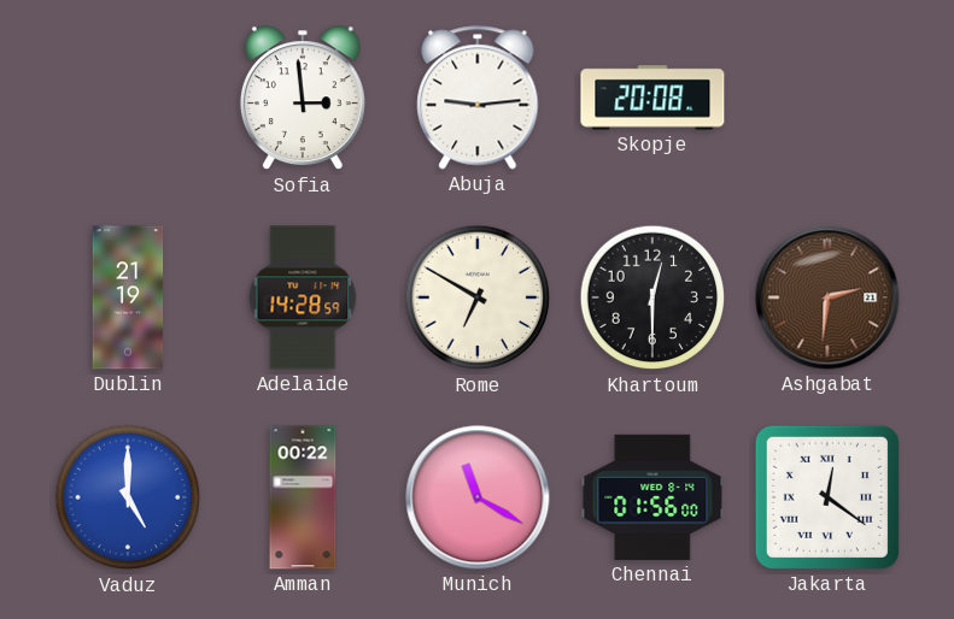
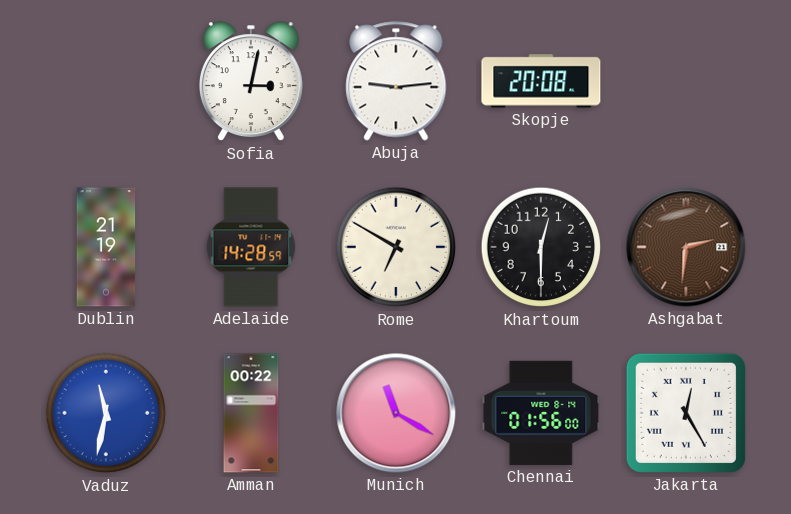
Sofia: 2:59 -> 3:02 (251, 82)
Vaduz: 5:00 -> 11:32 (106, 413)
Jakarta: 12:21 -> 12:25 (686, 413)
